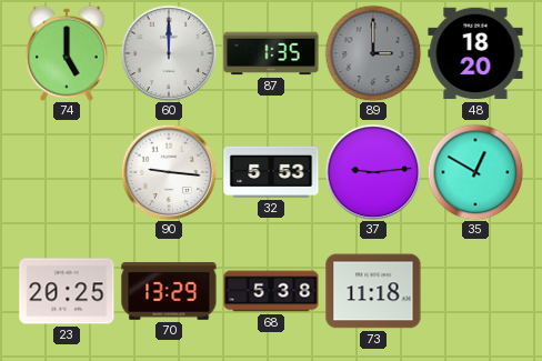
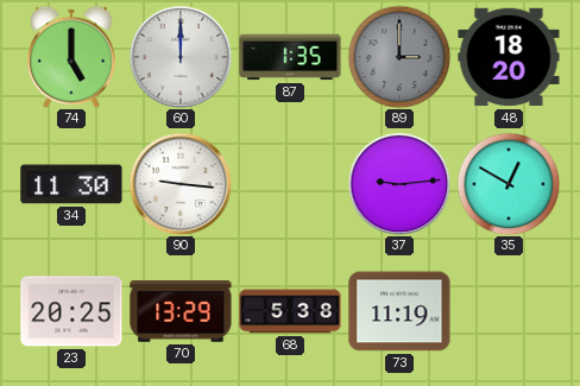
34: none -> 11:30 (71, 184)
32: 5:53 -> none (271, 172)
73: 11:18 -> 11:19 (399, 311)
